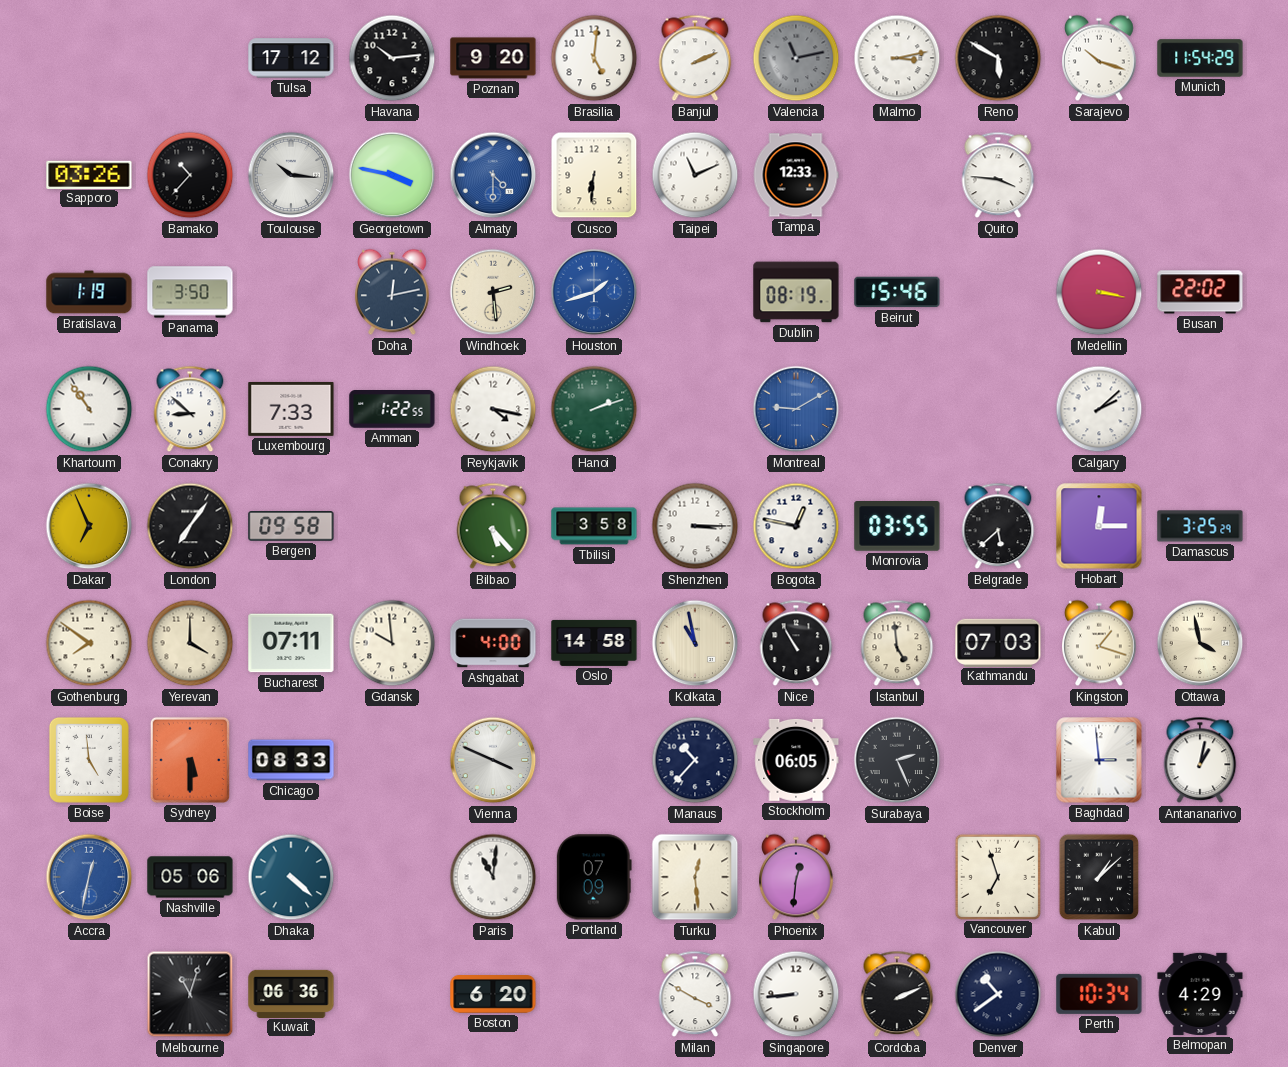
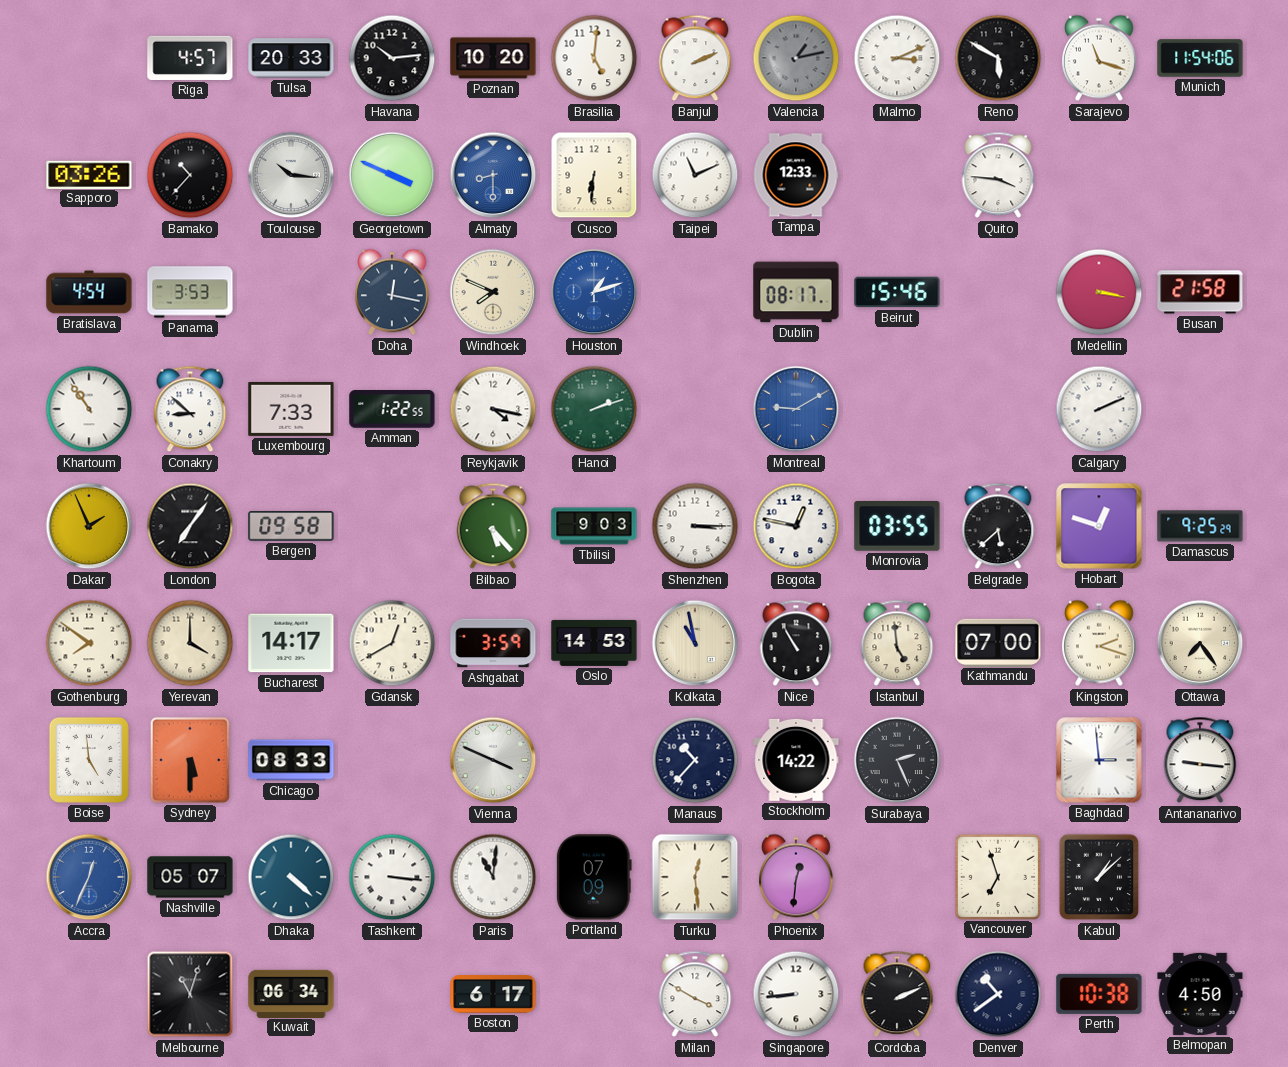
Riga: none -> 4:57 (190, 58)
Tulsa: 17:12 -> 20:33 (291, 58)
Poznan: 9:20 -> 10:20 (493, 58)
Valencia: 11:13 -> 1:13 (796, 58)
Malmo: 3:13 -> 3:11 (897, 58)
Sarajevo: 10:18 -> 11:18 (1100, 58)
Munich: 11:54:29 -> 11:54:06 (1200, 58)
Georgetown: 3:47 -> 3:49 (392, 175)
Almaty: 4:30 -> 8:30 (493, 175)
Bratislava: 1:19 -> 4:54 (89, 292)
Panama: 3:50 -> 3:53 (190, 292)
Doha: 12:13 -> 12:17 (393, 292)
Windhoek: 2:29 -> 7:49 (493, 292)
Houston: 1:42 -> 1:12 (594, 292)
Dublin: 08:19 -> 08:17 (796, 292)
Busan: 22:02 -> 21:58 (1200, 292)
Calgary: 2:08 -> 2:11 (1099, 409)
Dakar: 6:56 -> 1:56 (89, 526)
Tbilisi: 3:58 -> 9:03 (594, 526)
Hobart: 12:15 -> 12:48 (1099, 526)
Damascus: 3:25 -> 9:25 (1200, 526)
Bucharest: 07:11 -> 14:17 (291, 643)
Gdansk: 9:59 -> 12:40 (392, 643)
Ashgabat: 4:00 -> 3:59 (493, 643)
Oslo: 14:58 -> 14:53 (594, 643)
Kathmandu: 07:03 -> 07:00 (998, 642)
Kingston: 1:18 -> 2:18 (1100, 643)
Ottawa: 3:58 -> 7:24 (1200, 643)
Stockholm: 06:05 -> 14:22 (796, 760)
Antananarivo: 1:02 -> 9:16 (1200, 760)
Accra: 12:32 -> 12:34 (89, 877)
Nashville: 05:06 -> 05:07 (190, 877)
Tashkent: none -> 3:16 (392, 877)
Kuwait: 06:36 -> 06:34 (291, 993)
Boston: 6:20 -> 6:17 (493, 995)
Perth: 10:34 -> 10:38 (1099, 994)
Belmopan: 4:29 -> 4:50 (1200, 994)
